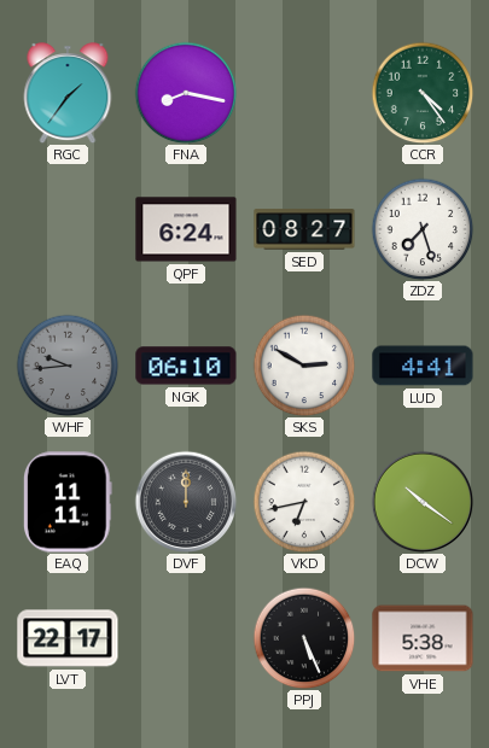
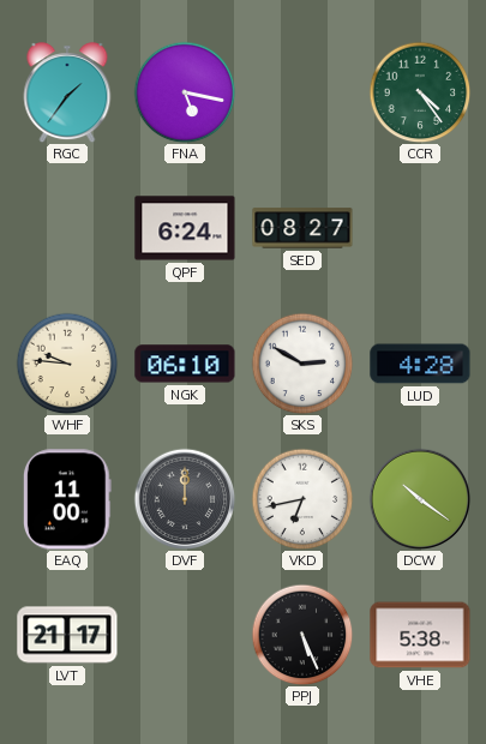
FNA: 8:17 -> 5:17 (185, 92)
ZDZ: 7:27 -> none (423, 229)
WHF: 9:44 -> 9:46 (67, 364)
WHF dial: grey -> cream (67, 364)
LUD: 4:41 -> 4:28 (420, 364)
EAQ: 11:11 -> 11:00 (67, 499)
LVT: 22:17 -> 21:17 (67, 635)
